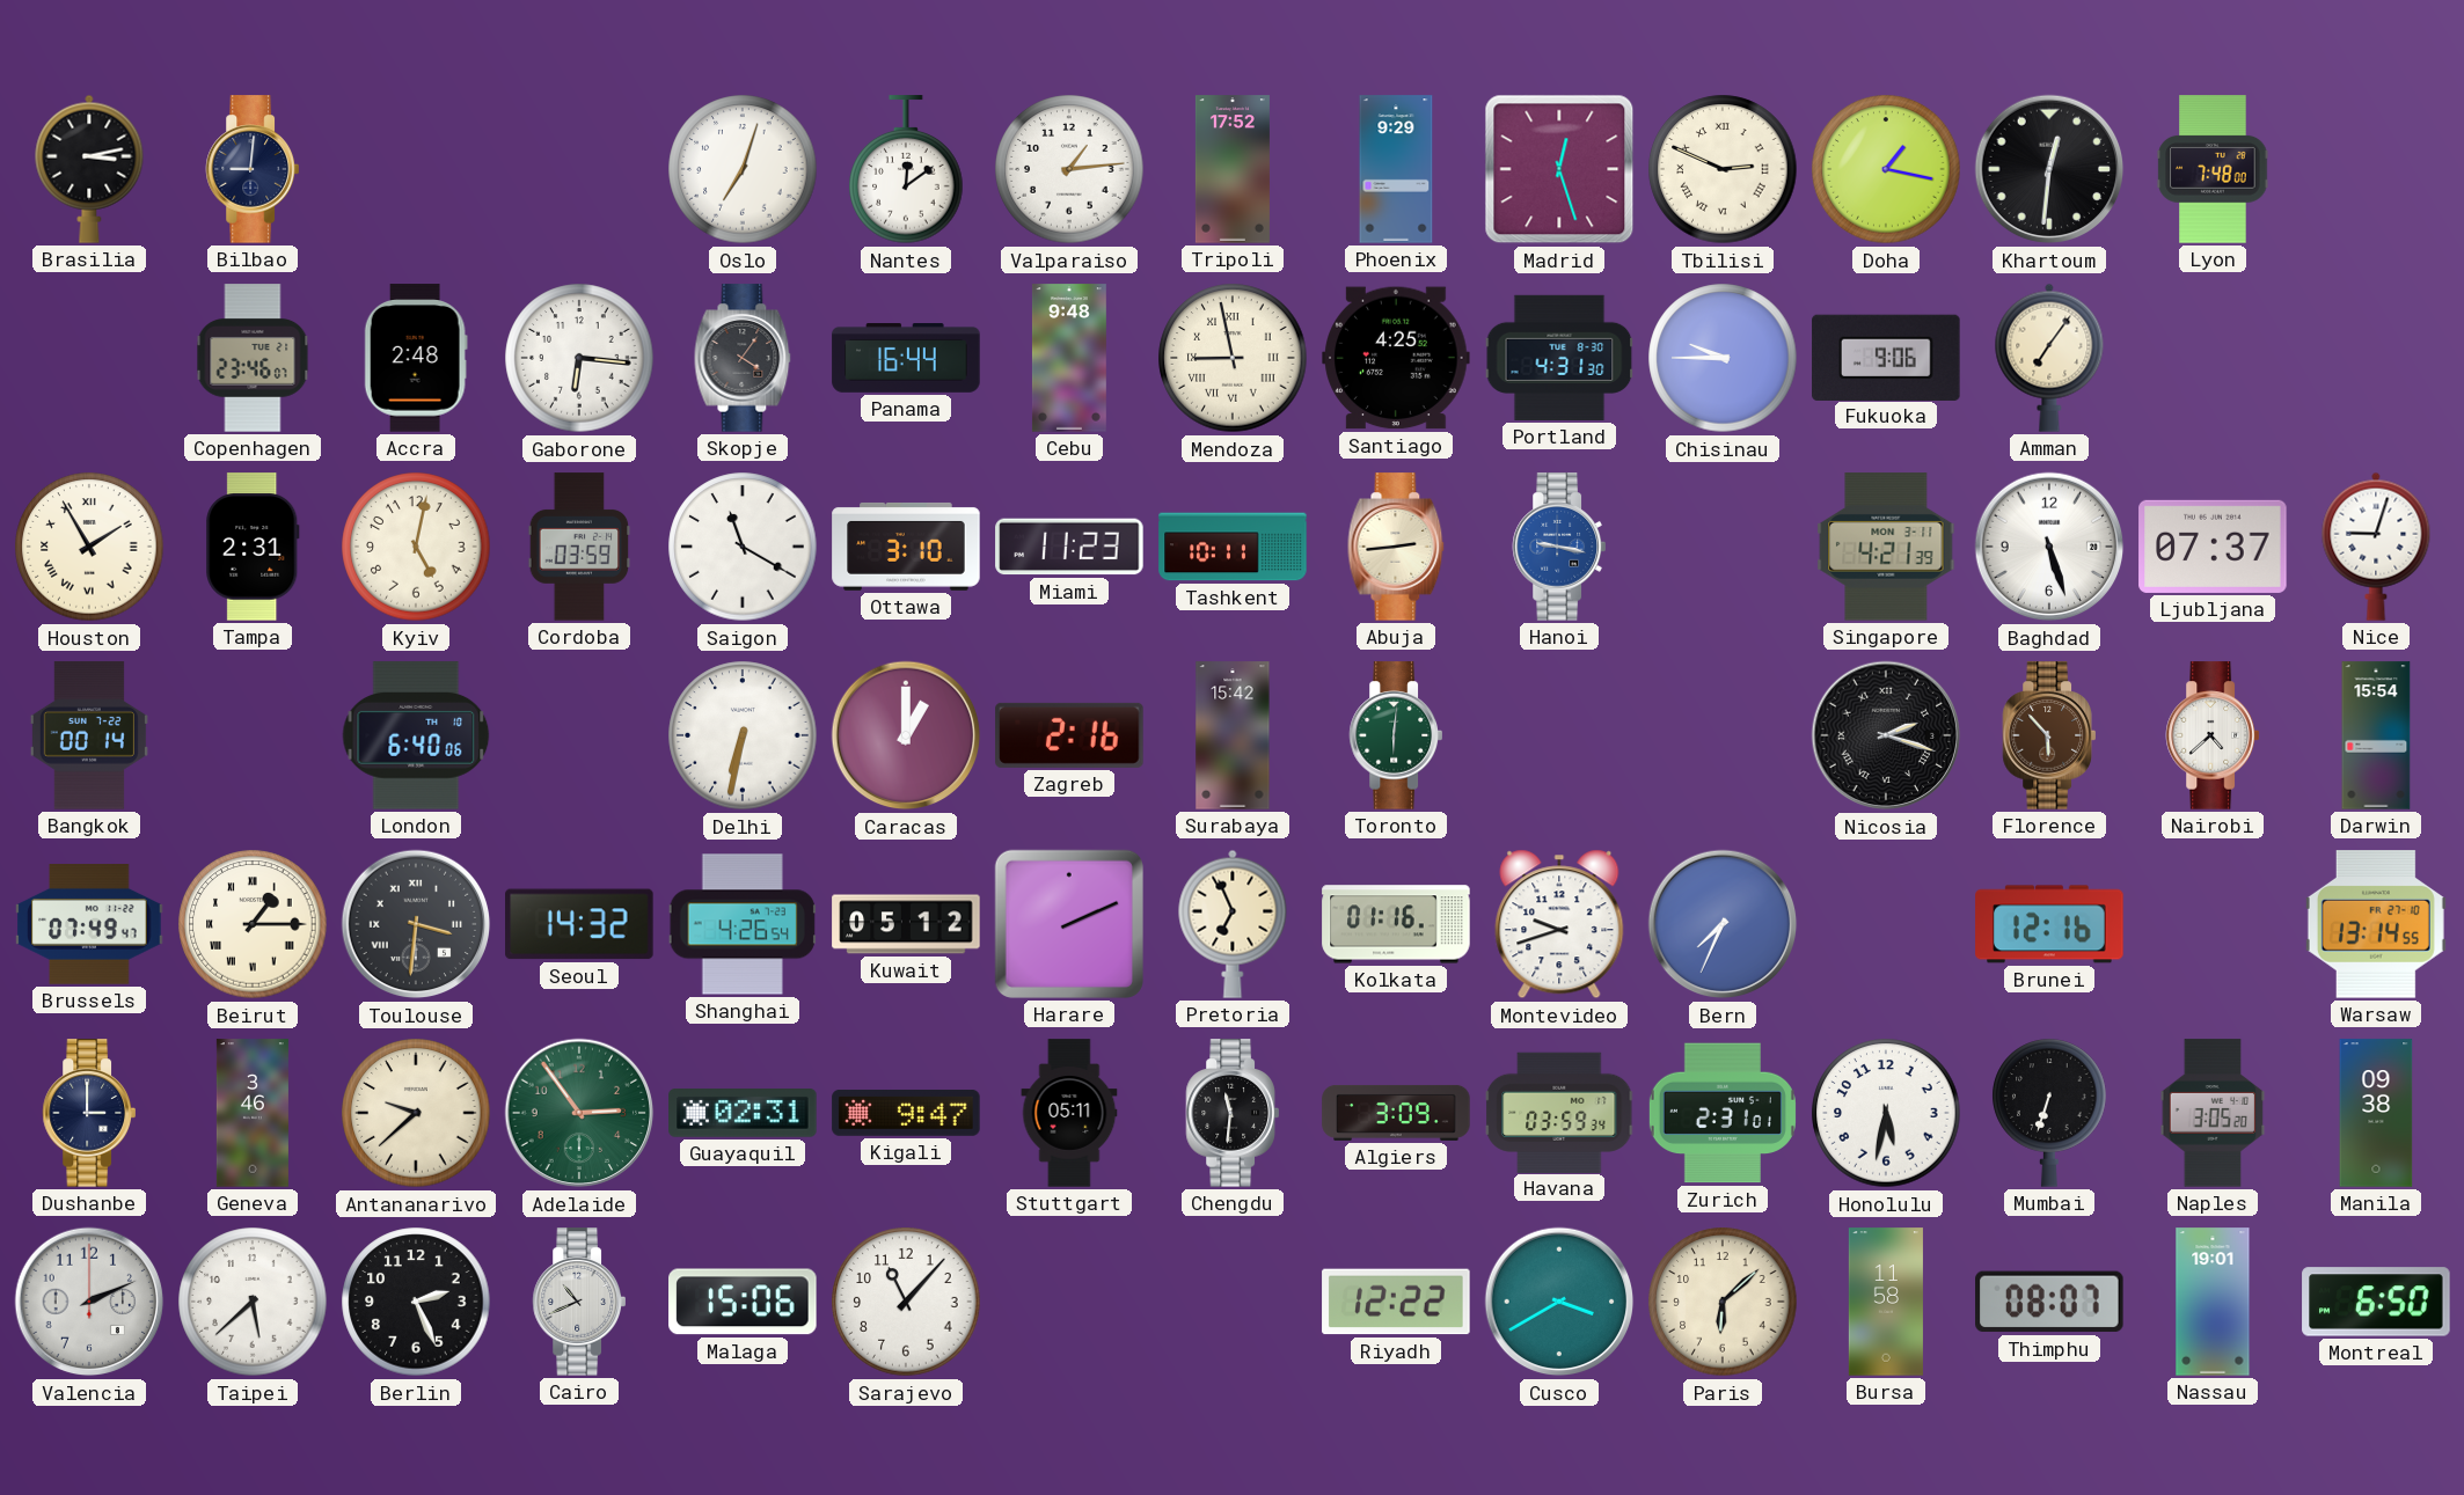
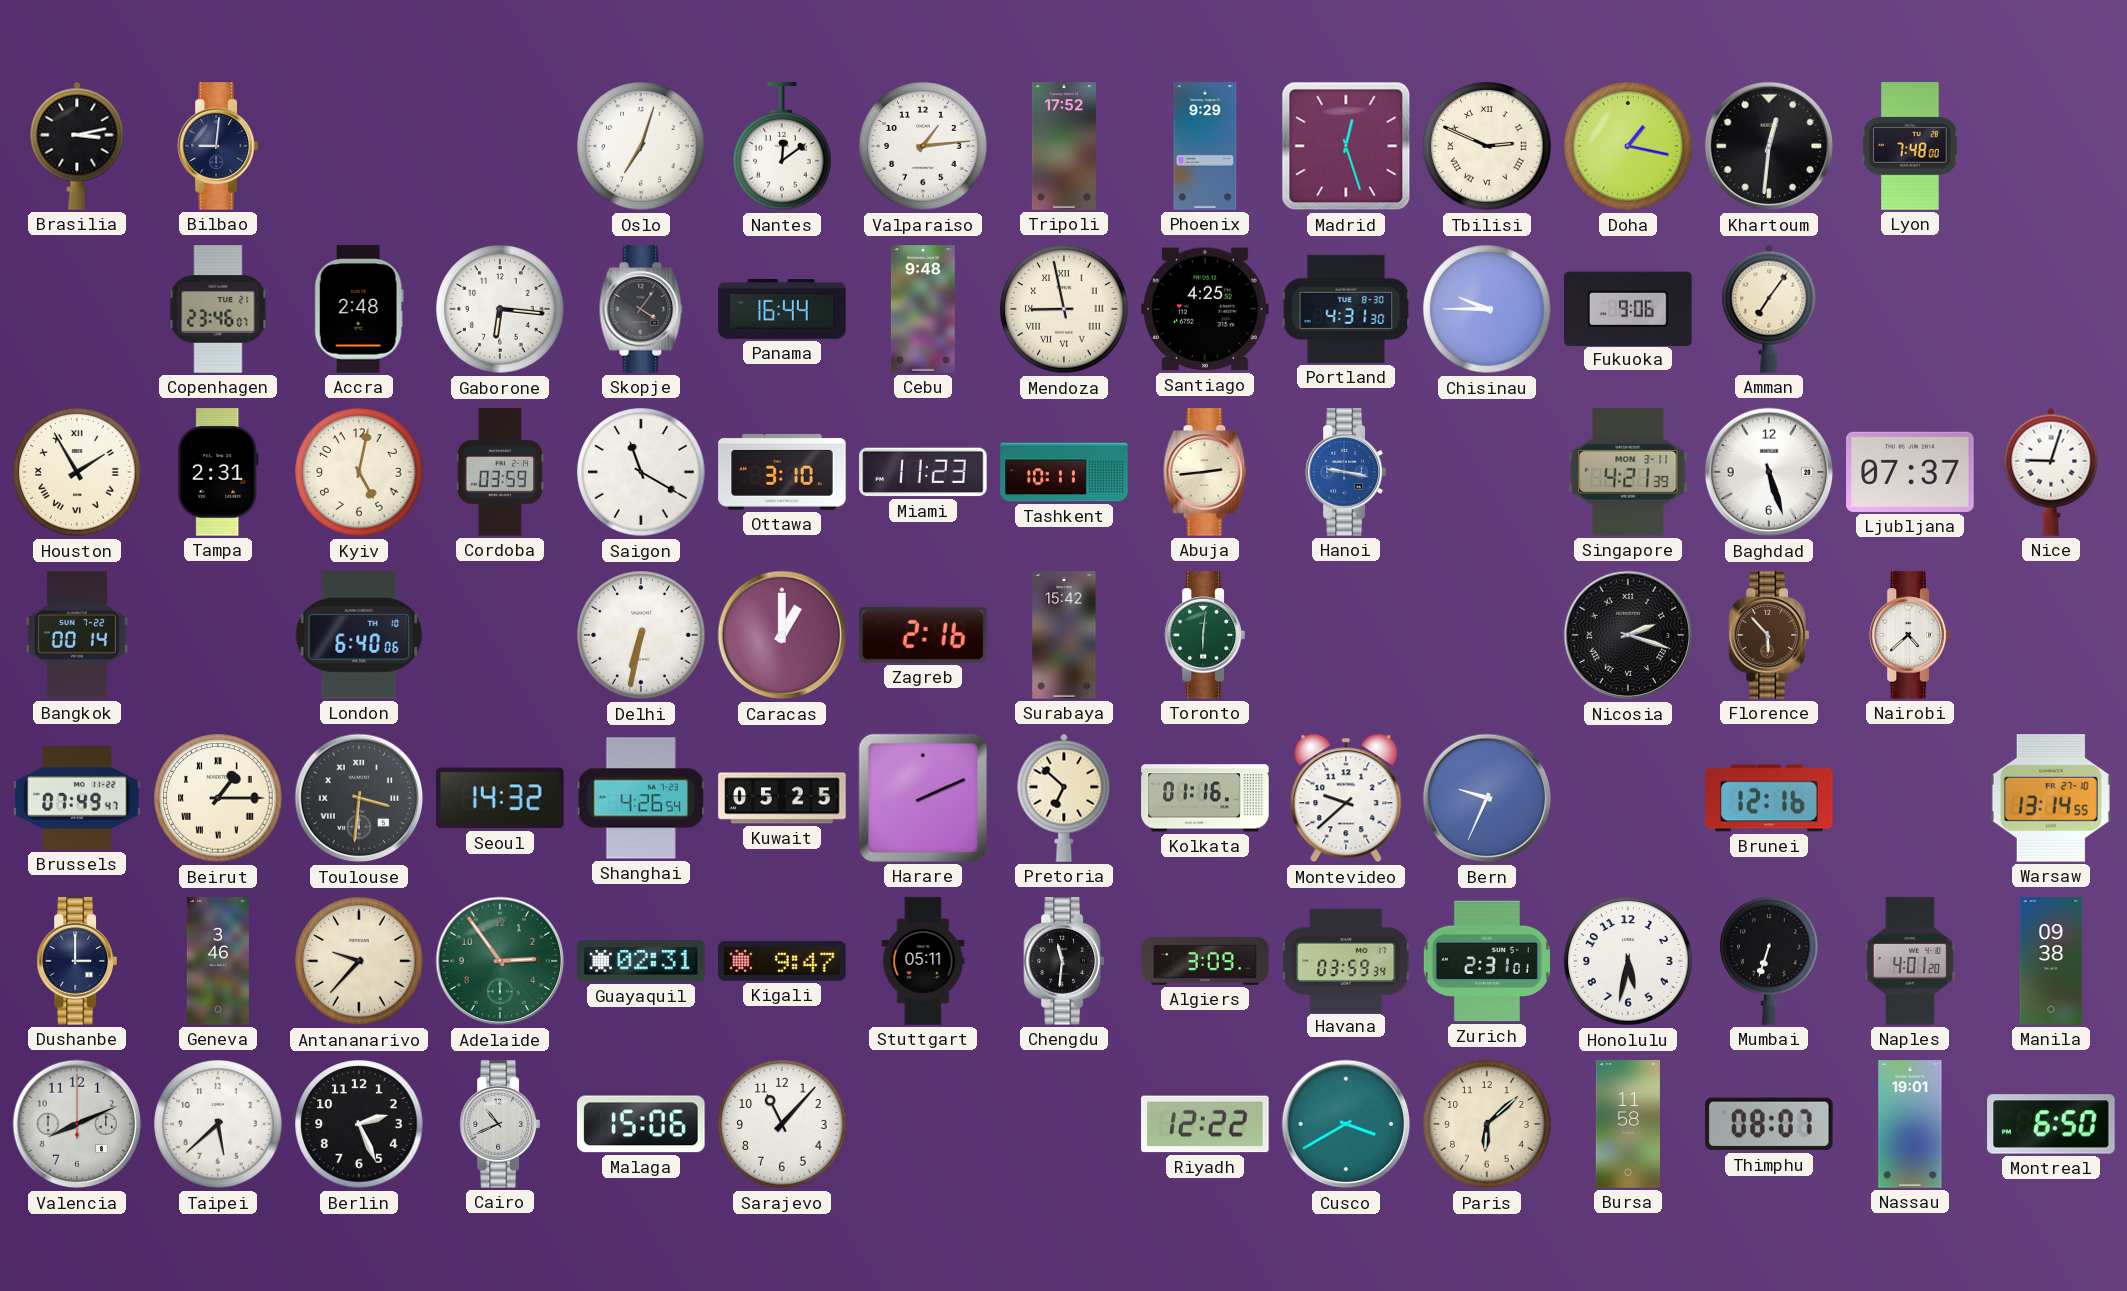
Darwin: 15:54 -> none (2376, 735)
Kuwait: 05:12 -> 05:25 (782, 798)
Pretoria: 6:56 -> 6:52 (1064, 798)
Montevideo: 9:42 -> 9:38 (1346, 798)
Bern: 7:34 -> 9:34 (1487, 798)
Antananarivo: 9:38 -> 9:37 (359, 961)
Naples: 3:05 -> 4:01 (1910, 961)
Valencia: 2:11 -> 8:11 (77, 1124)
